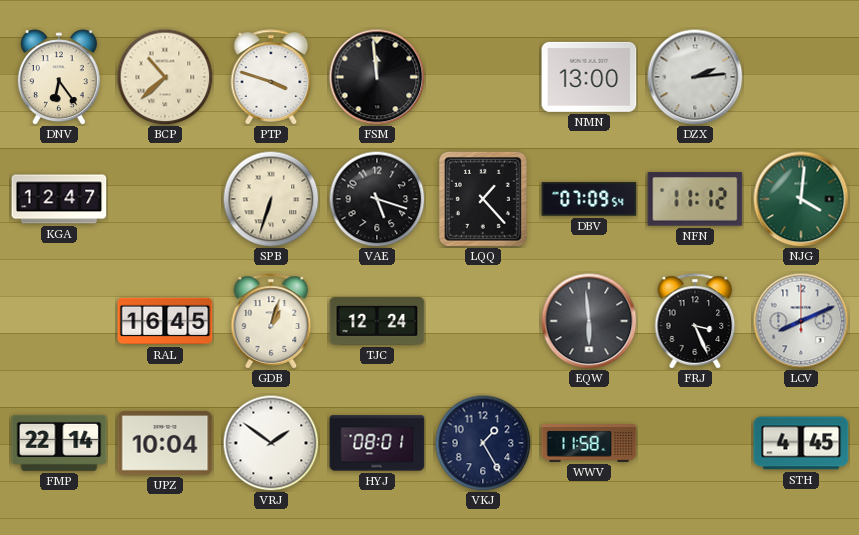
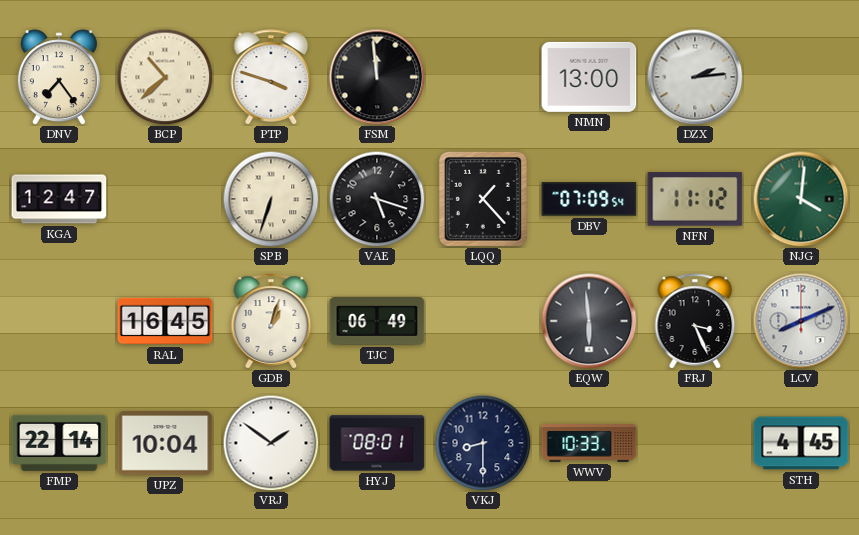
DNV: 6:24 -> 7:24 (59, 77)
TJC: 12:24 -> 06:49 (377, 322)
VKJ: 1:25 -> 8:30 (483, 443)
WWV: 11:58 -> 10:33 (589, 443)
